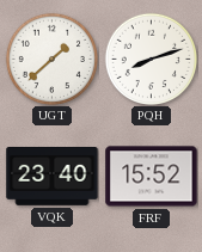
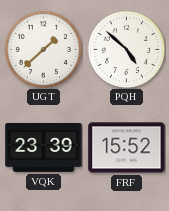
PQH: 8:12 -> 4:52 (126, 49)
VQK: 23:40 -> 23:39 (44, 148)
